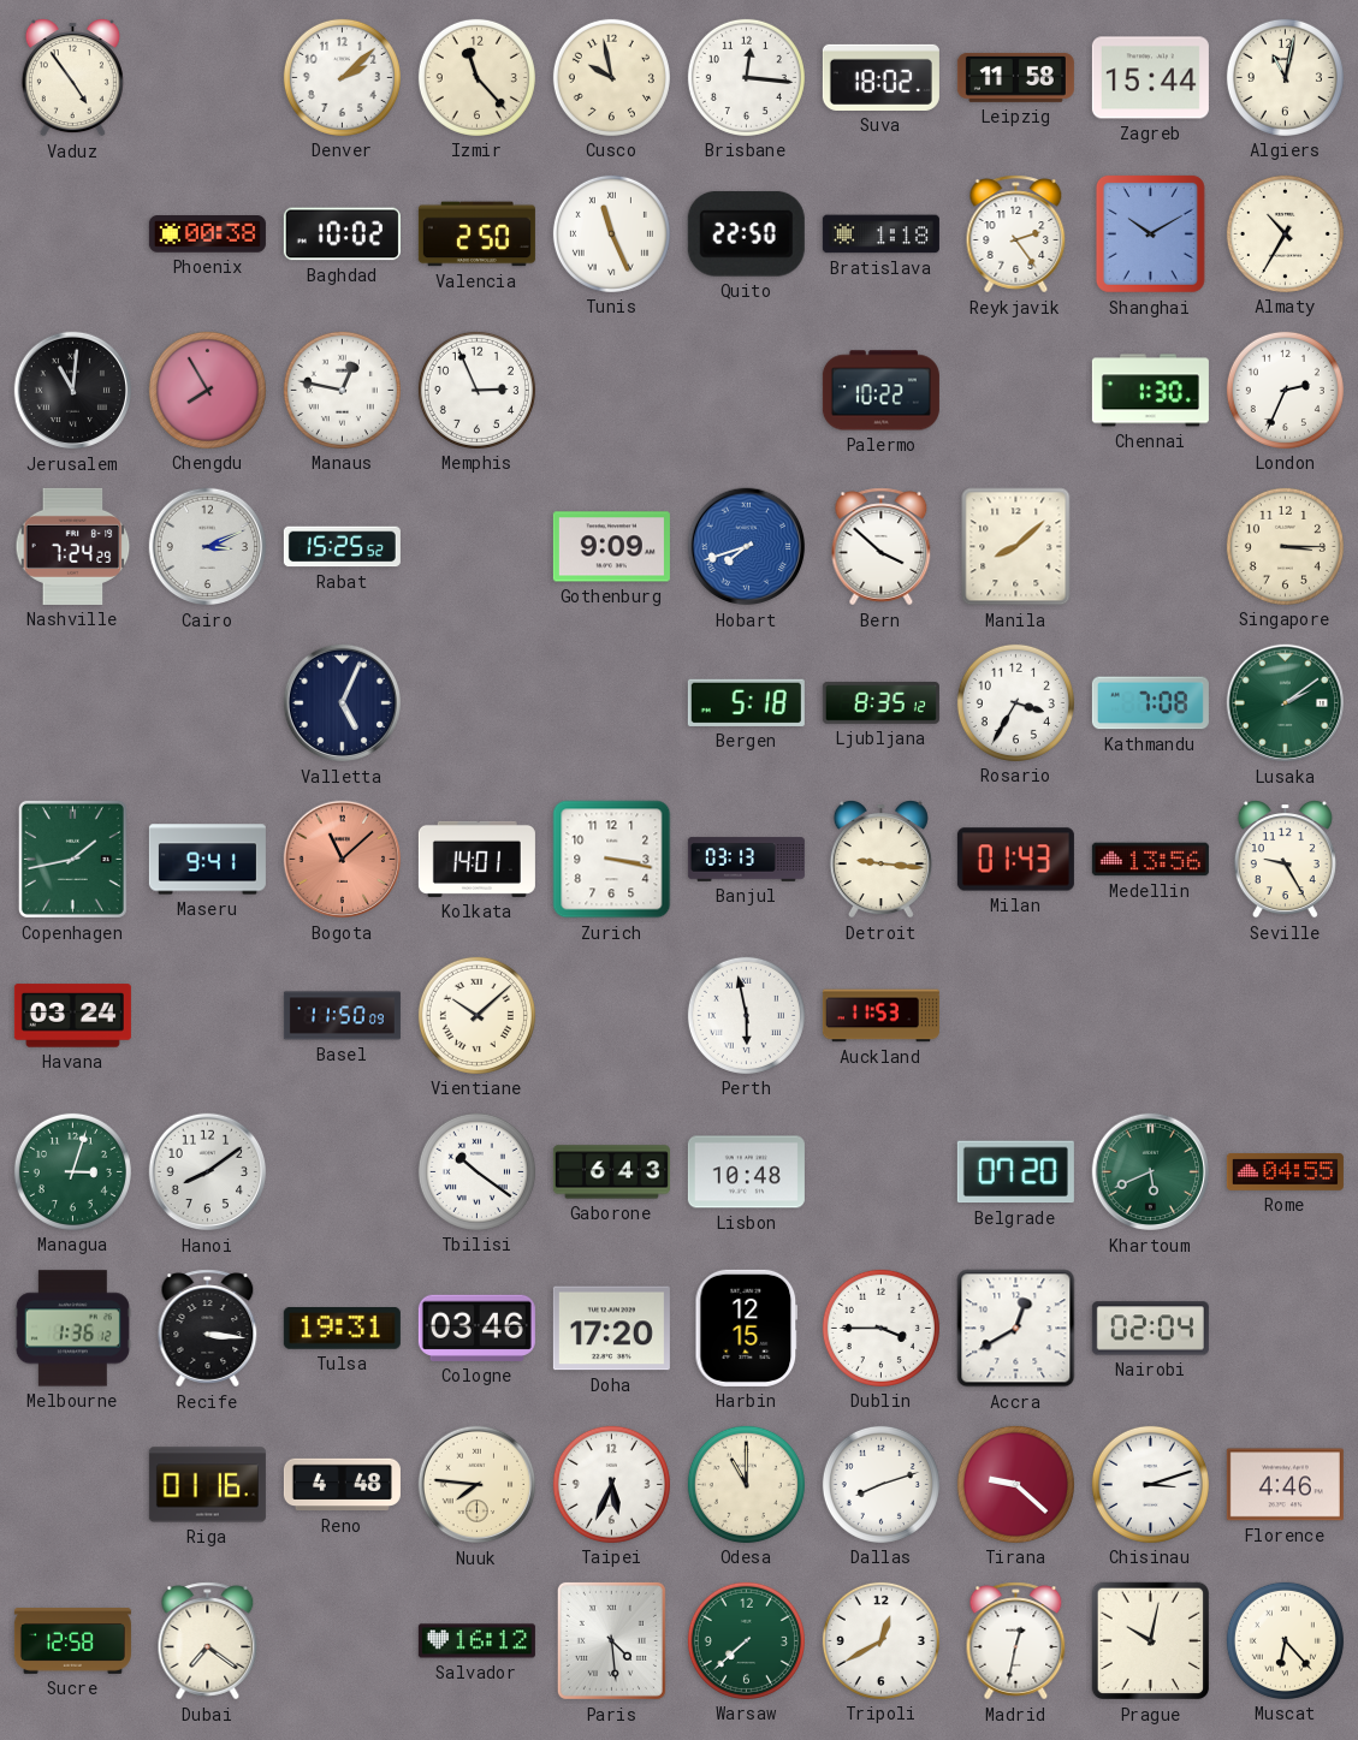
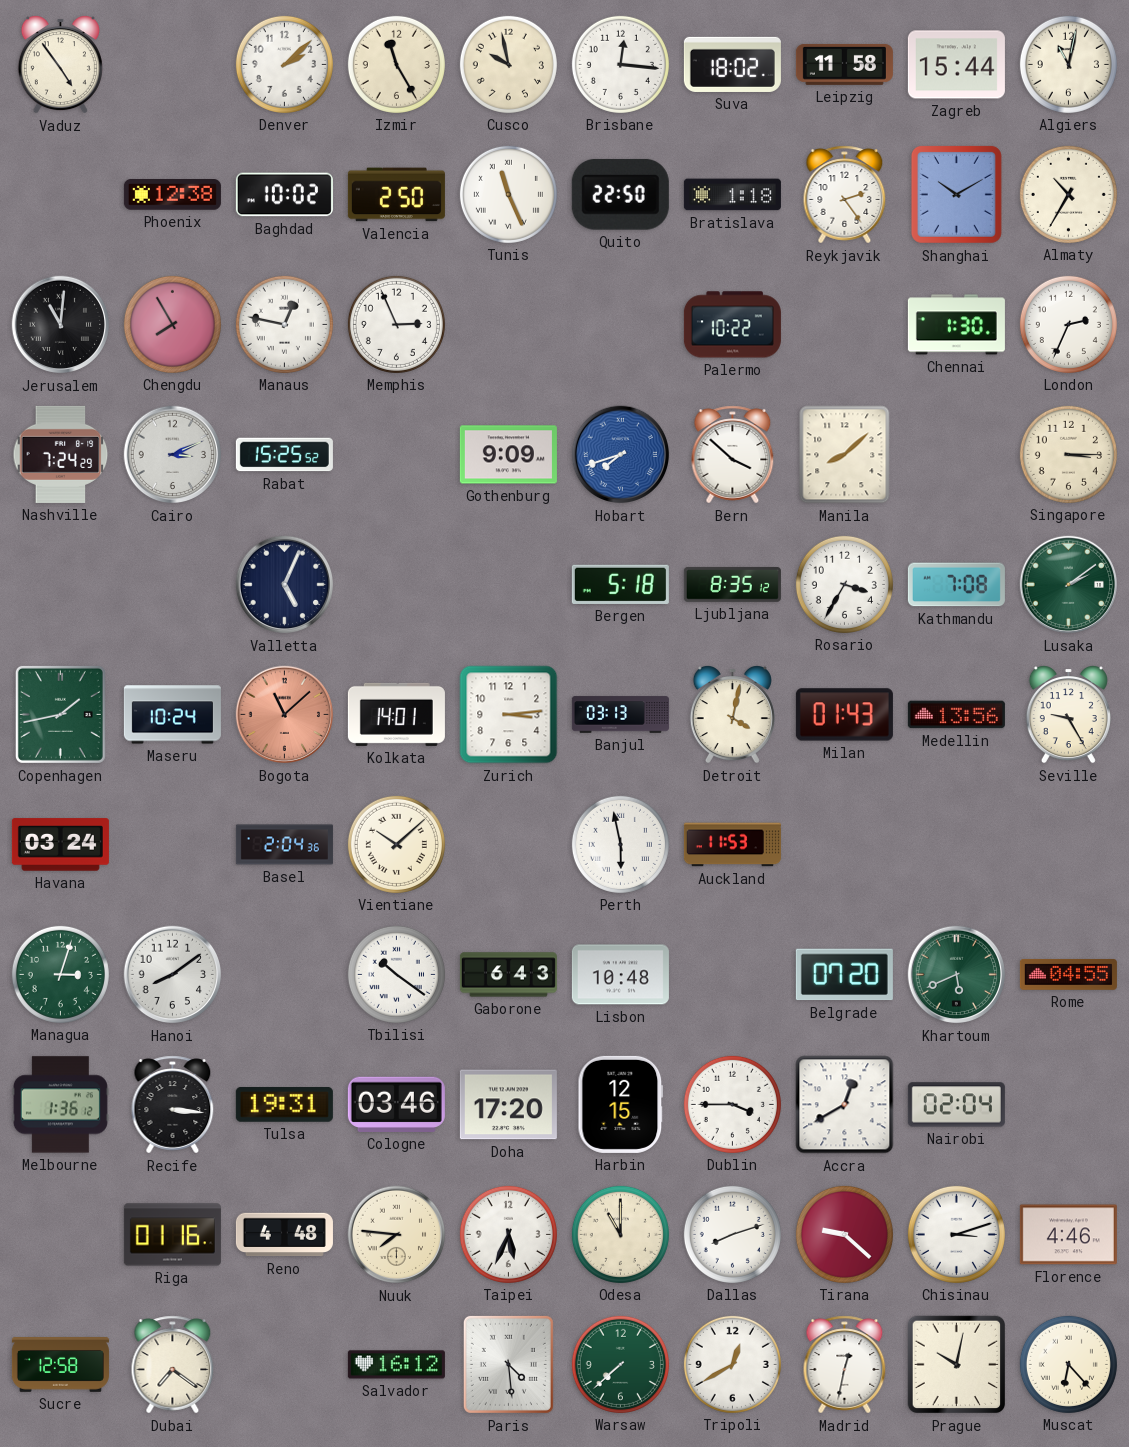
Izmir: 11:23 -> 11:25 (396, 64)
Phoenix: 00:38 -> 12:38 (172, 195)
Maseru: 9:41 -> 10:24 (172, 715)
Zurich: 3:17 -> 3:14 (509, 715)
Detroit: 9:16 -> 4:02 (732, 715)
Basel: 11:50 -> 2:04 (284, 845)
